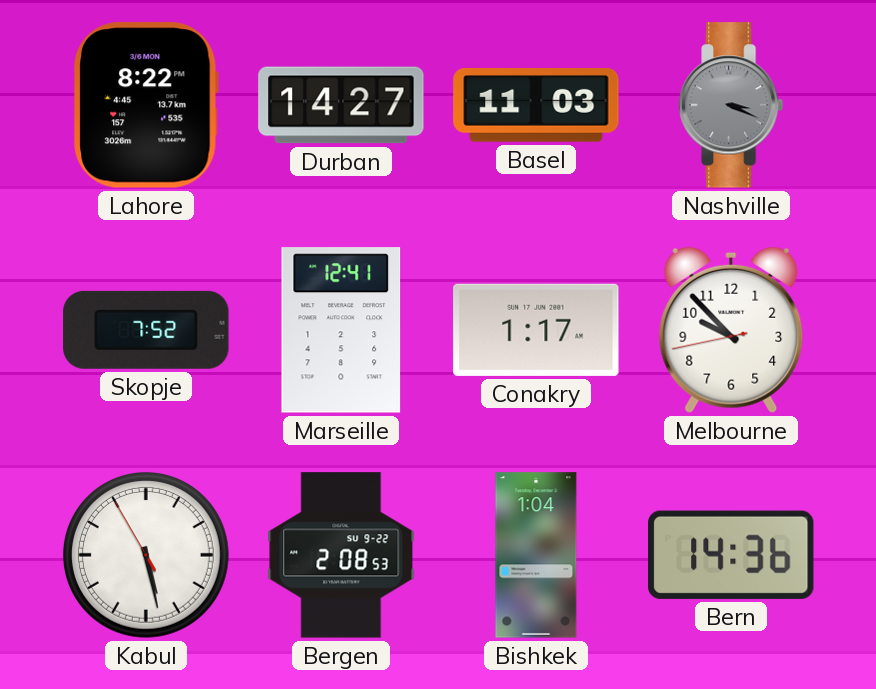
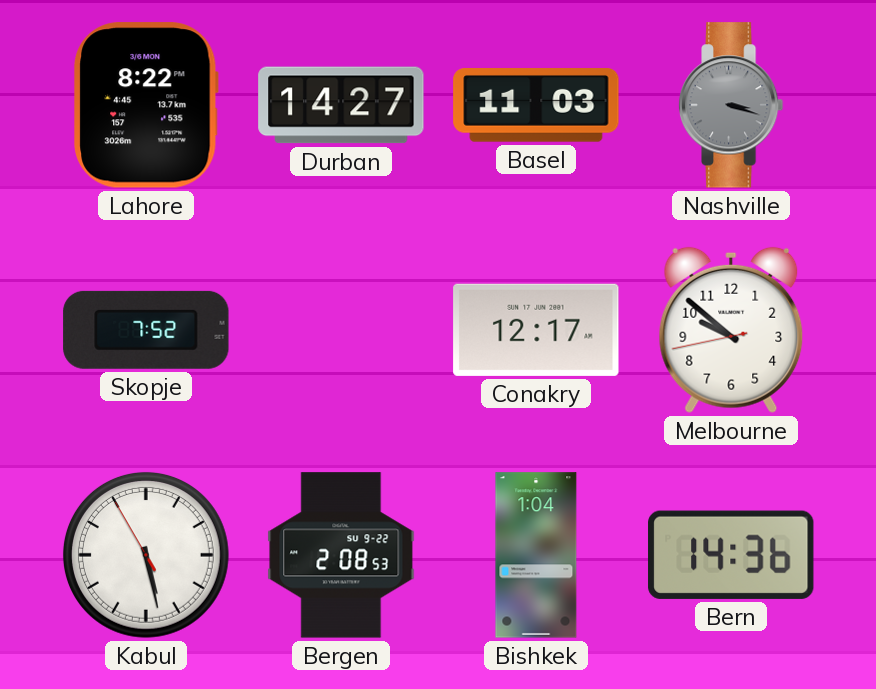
Nashville: 3:19 -> 3:18 (731, 105)
Marseille: 12:41 -> none (341, 330)
Conakry: 1:17 -> 12:17 (536, 330)
Melbourne: 9:52 -> 9:51 (731, 330)
